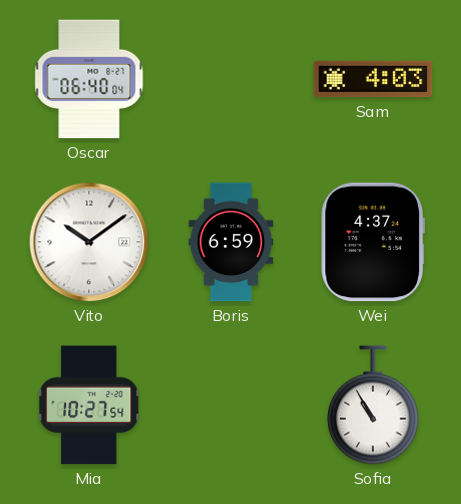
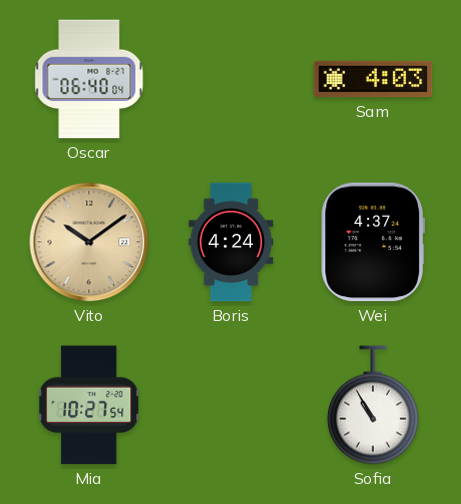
Vito dial: white -> champagne (89, 242)
Boris: 6:59 -> 4:24 (231, 242)
